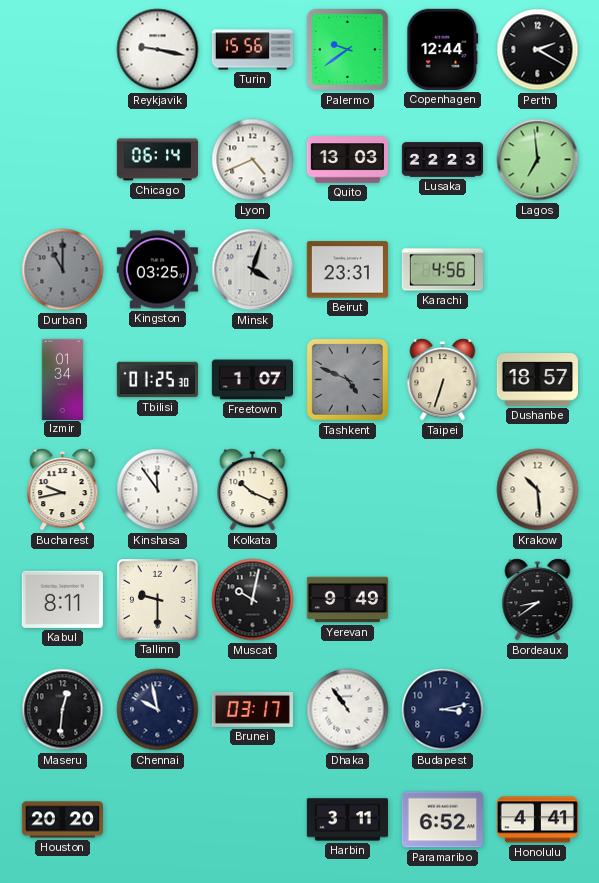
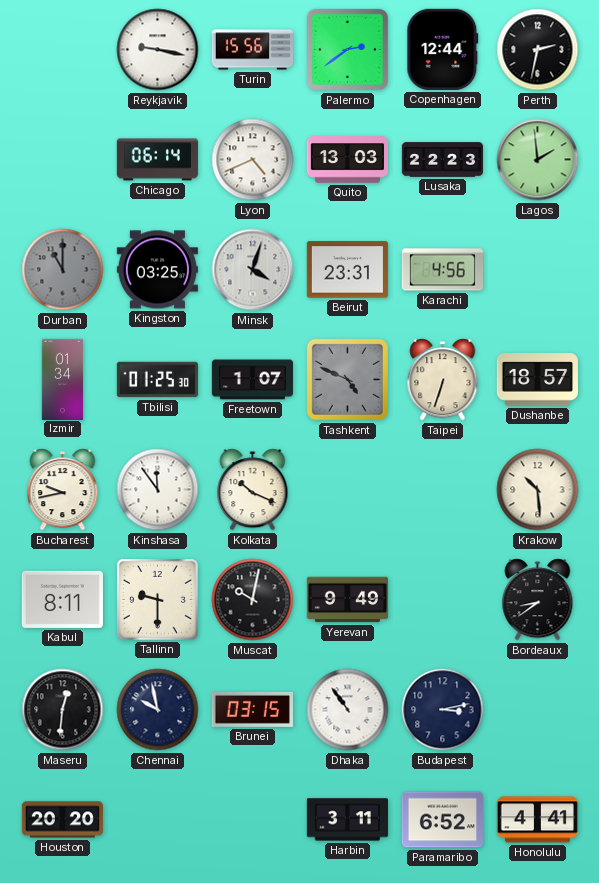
Palermo: 9:39 -> 2:39 (347, 49)
Perth: 2:20 -> 2:32 (538, 50)
Lagos: 6:59 -> 1:59 (538, 160)
Brunei: 03:17 -> 03:15 (252, 709)
